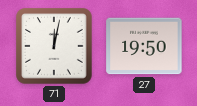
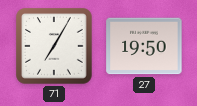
71: 12:02 -> 7:05 (55, 47)
